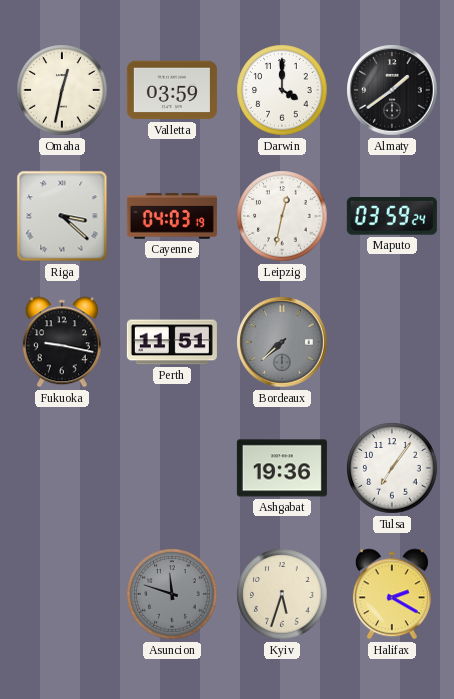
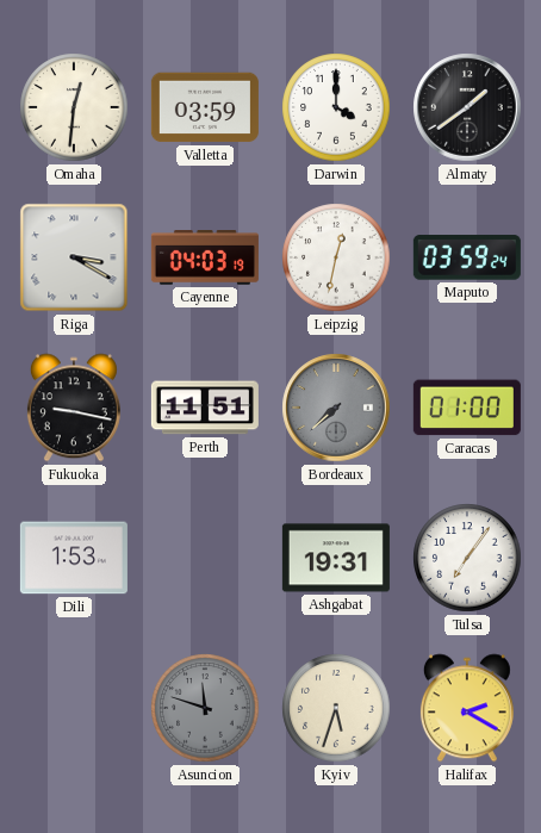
Omaha: 12:32 -> 12:31 (74, 107)
Riga: 3:22 -> 3:20 (74, 257)
Caracas: none -> 01:00 (467, 408)
Dili: none -> 1:53 (74, 558)
Ashgabat: 19:36 -> 19:31 (336, 558)
